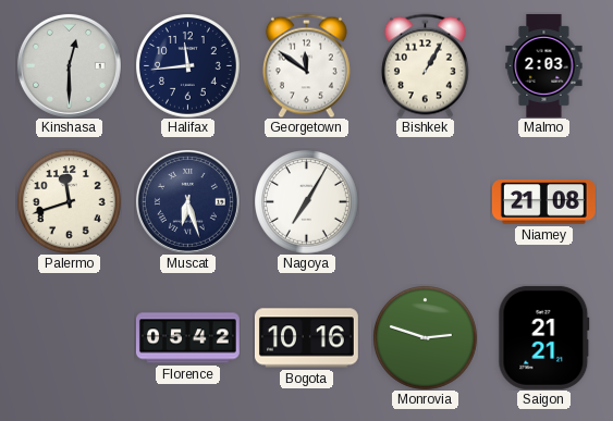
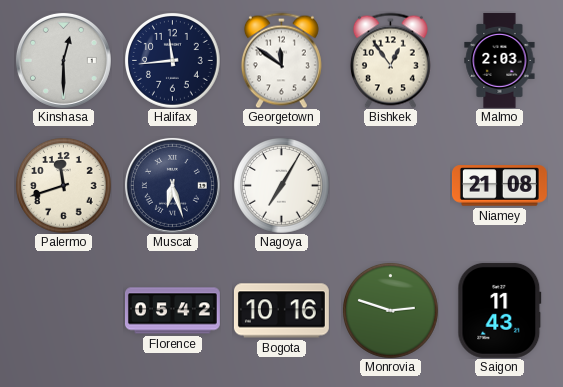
Bishkek: 1:05 -> 12:54 (390, 60)
Saigon: 21:21 -> 11:43 (500, 310)
